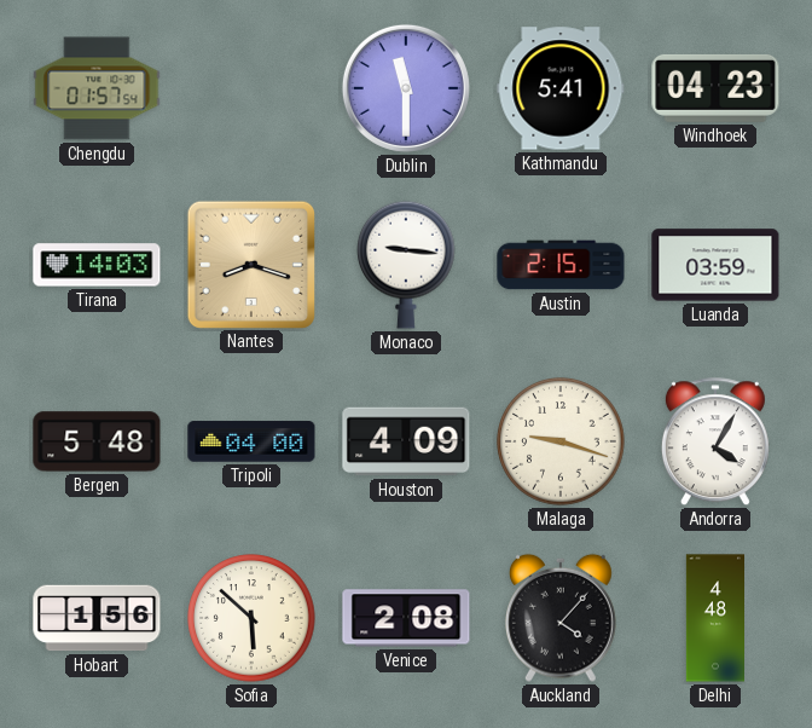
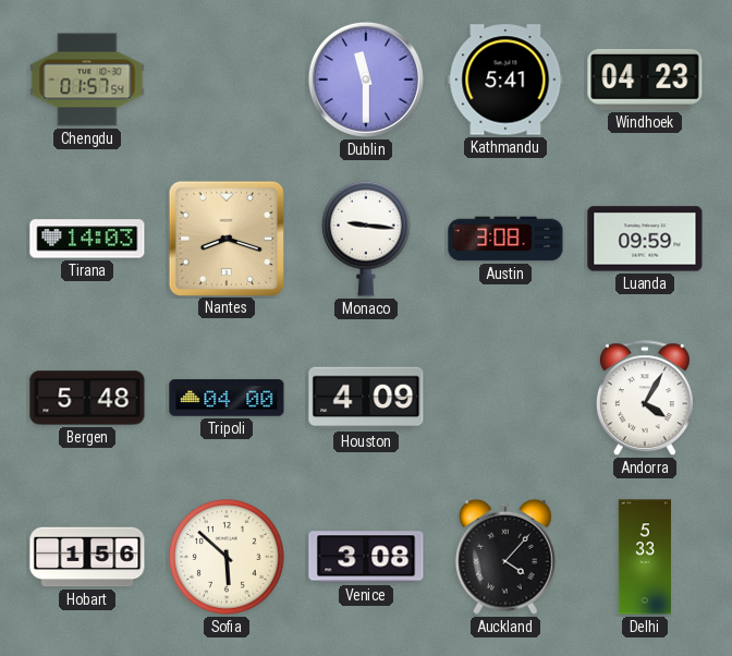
Austin: 2:15 -> 3:08 (505, 239)
Luanda: 03:59 -> 09:59 (645, 239)
Malaga: 9:18 -> none (561, 441)
Venice: 2:08 -> 3:08 (366, 557)
Delhi: 4:48 -> 5:33 (644, 557)
